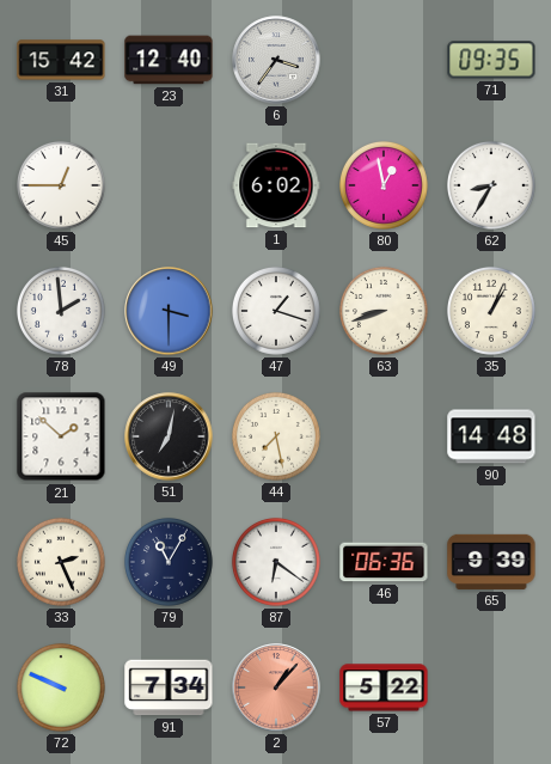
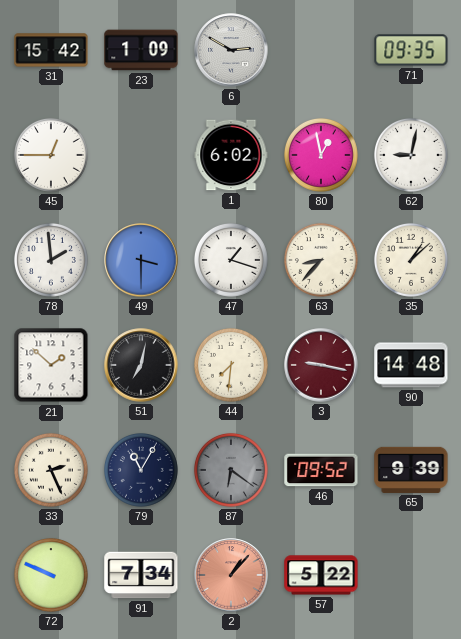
23: 12:40 -> 1:09 (141, 50)
6: 3:36 -> 2:50 (231, 50)
62: 8:35 -> 9:02 (411, 155)
63: 8:42 -> 8:37 (321, 260)
35: 1:04 -> 1:08 (411, 260)
44: 7:28 -> 7:31 (231, 365)
3: none -> 9:17 (321, 365)
87 dial: white -> grey (231, 470)
46: 06:36 -> 09:52 (321, 470)
